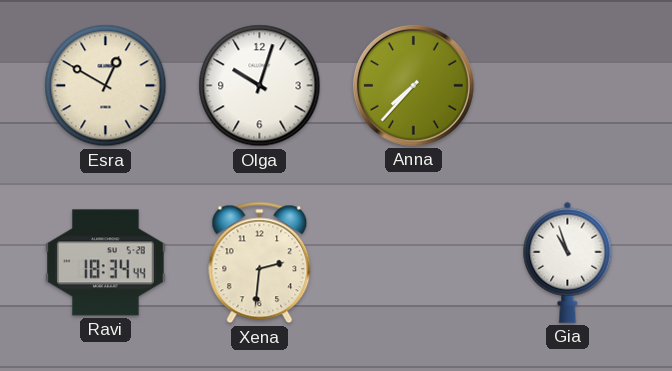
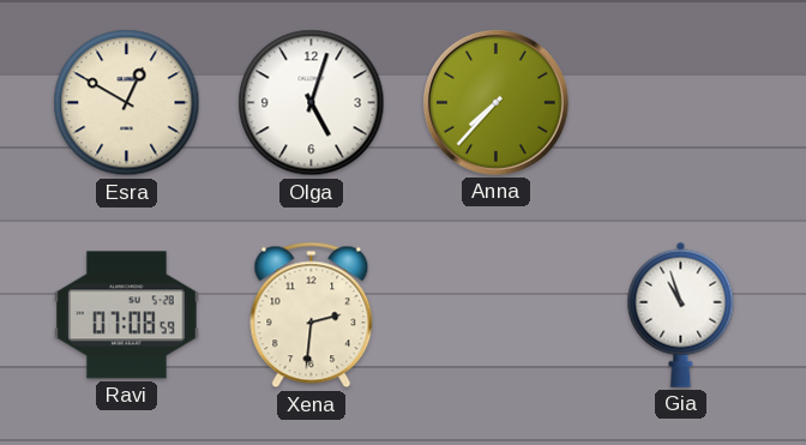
Olga: 10:03 -> 5:03 (312, 103)
Ravi: 18:34 -> 07:08 (127, 315)
